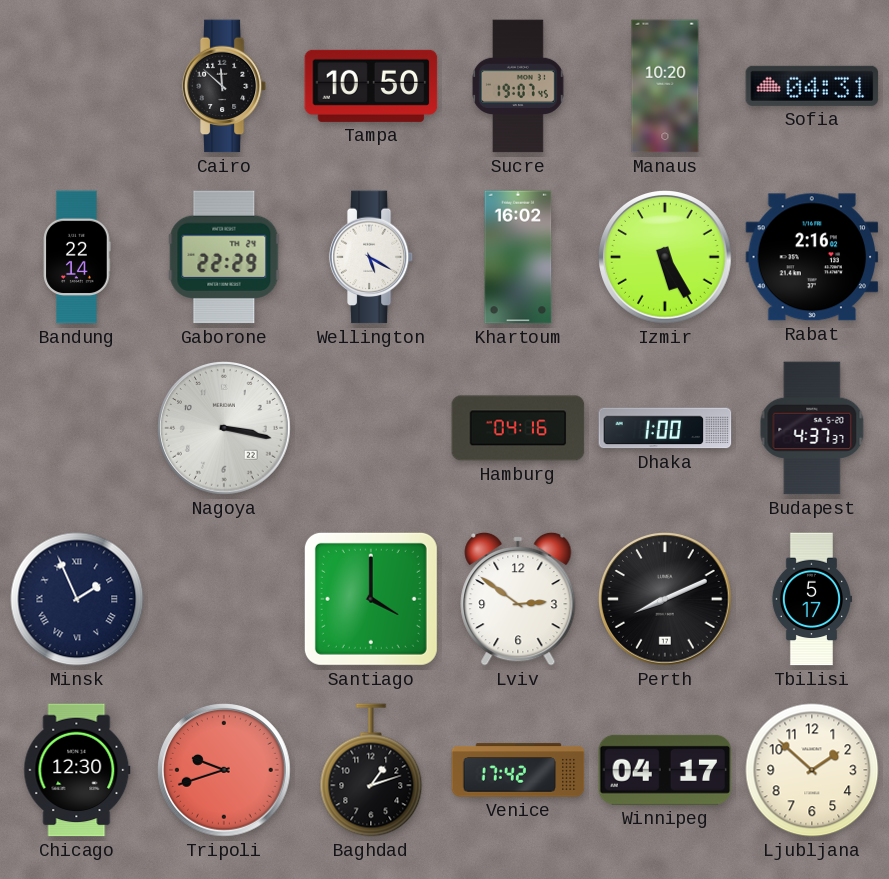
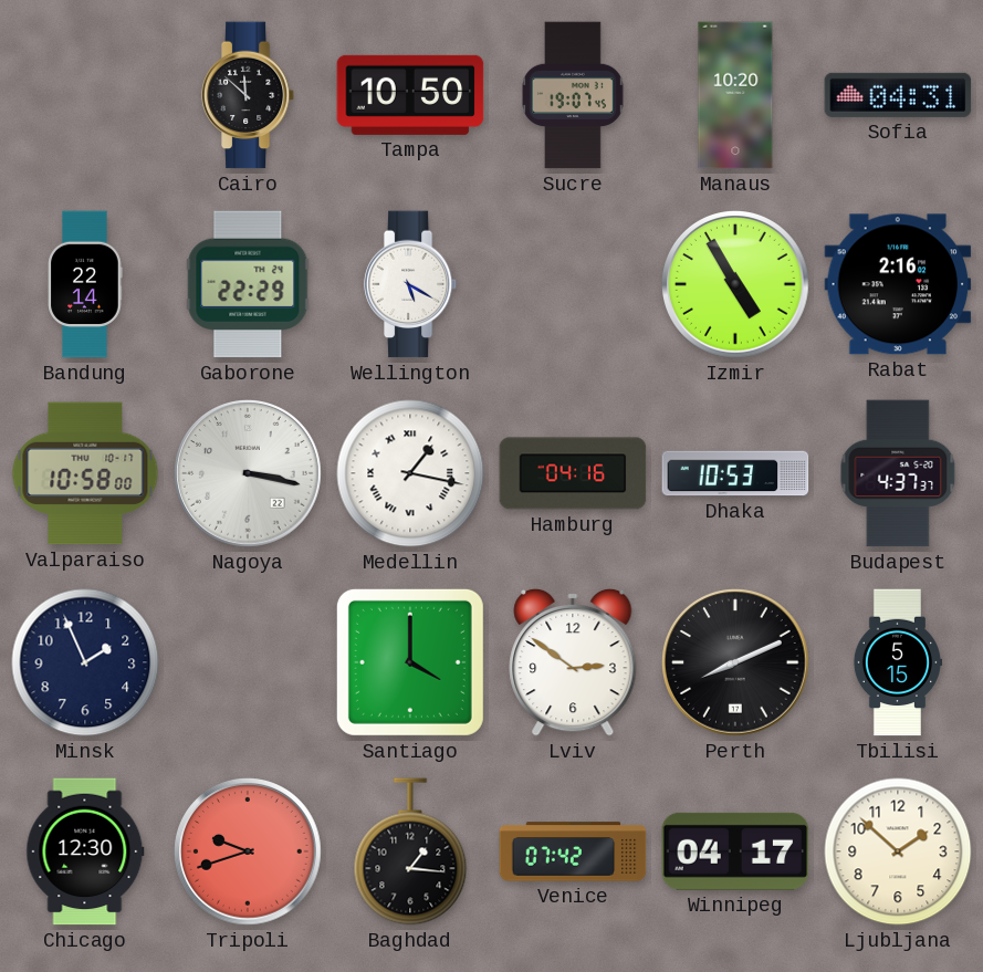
Khartoum: 16:02 -> none (518, 257)
Izmir: 5:25 -> 4:55 (736, 285)
Valparaiso: none -> 10:58 (85, 473)
Medellin: none -> 1:17 (410, 473)
Dhaka: 1:00 -> 10:53 (735, 473)
Minsk numerals: Roman -> Arabic (85, 662)
Tbilisi: 5:17 -> 5:15 (897, 662)
Baghdad: 1:12 -> 1:16 (410, 851)
Venice: 17:42 -> 07:42 (573, 851)
